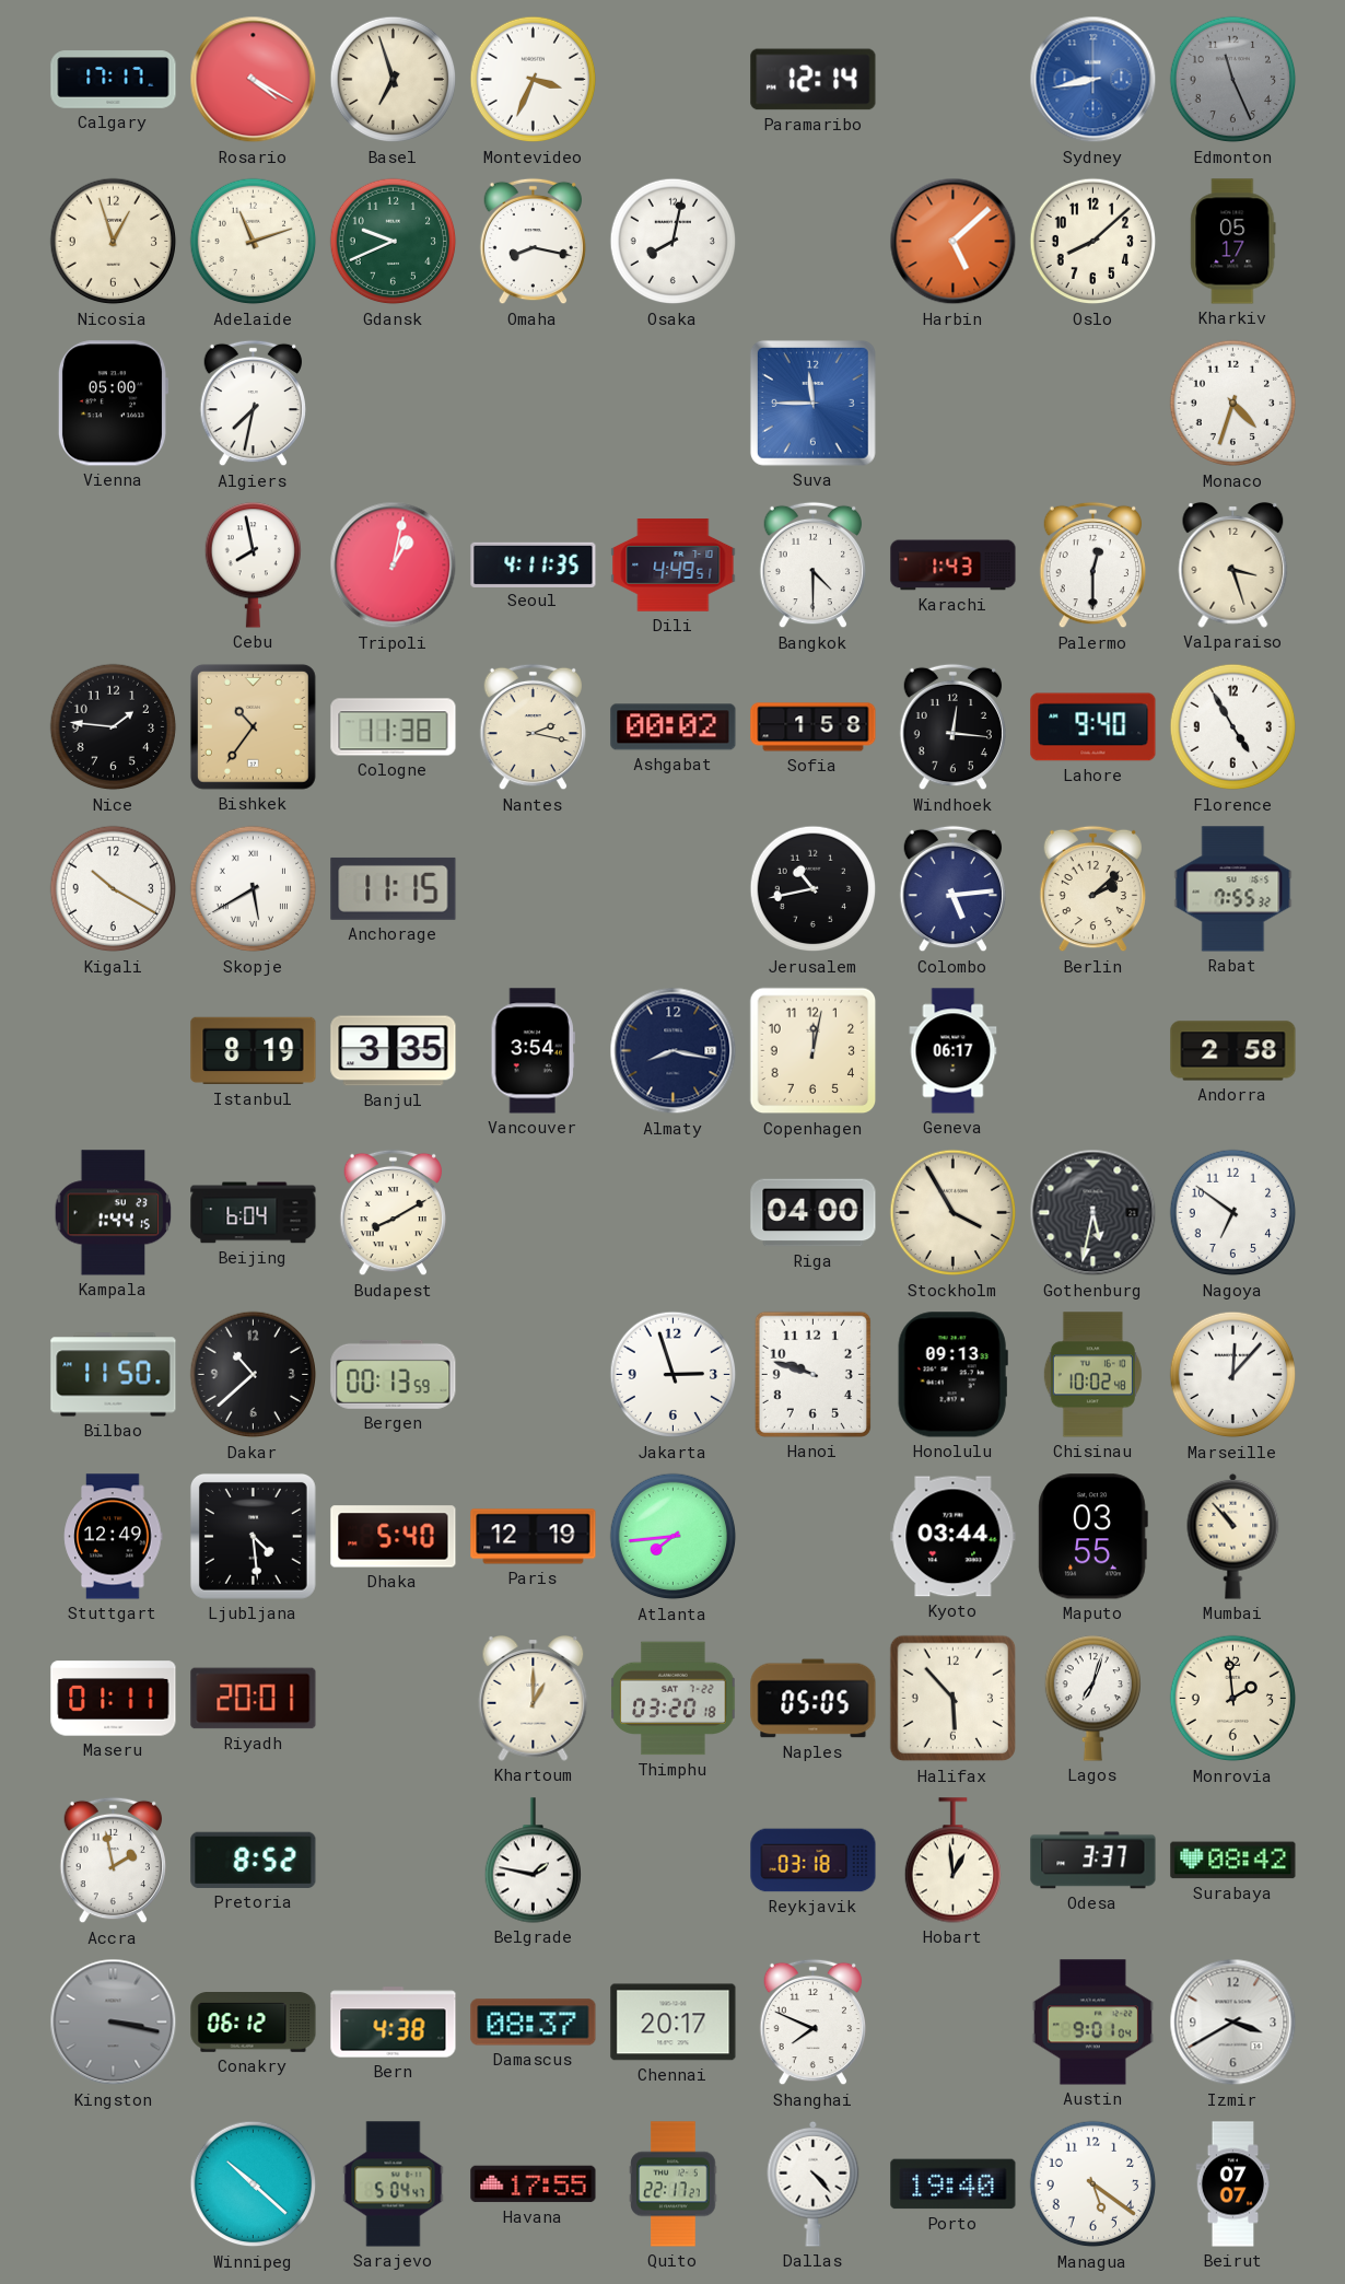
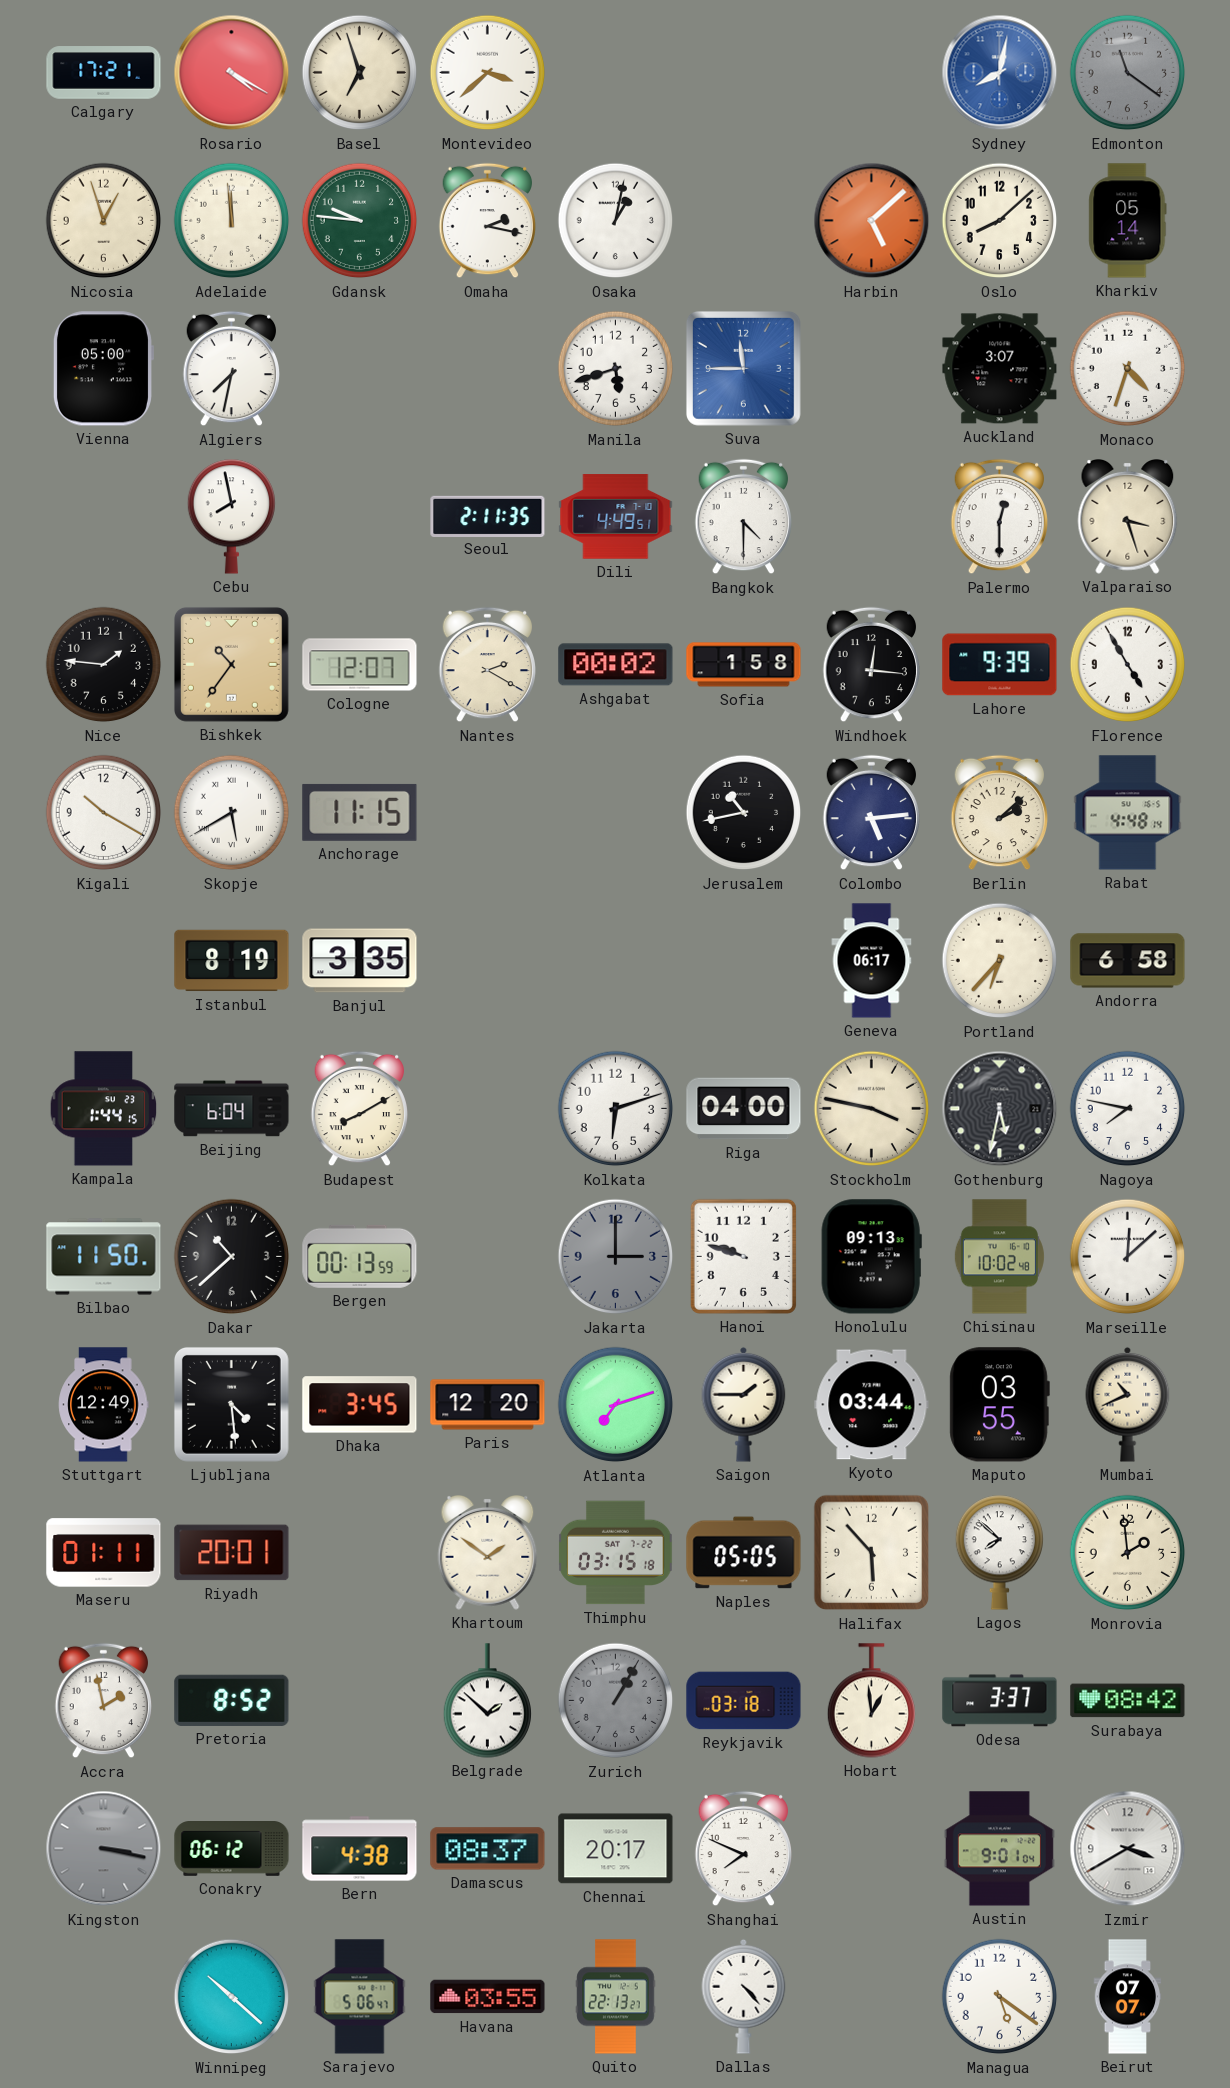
Calgary: 17:17 -> 17:21 (104, 73)
Montevideo: 3:34 -> 3:38 (488, 73)
Paramaribo: 12:14 -> none (814, 80)
Sydney: 8:43 -> 8:02 (1000, 73)
Edmonton: 11:26 -> 11:21 (1128, 73)
Adelaide: 11:12 -> 11:59 (232, 221)
Gdansk: 9:41 -> 9:46 (360, 221)
Omaha: 8:17 -> 2:17 (488, 221)
Osaka: 8:02 -> 1:02 (616, 221)
Kharkiv: 05:17 -> 05:14 (1128, 221)
Manila: none -> 5:42 (616, 369)
Auckland: none -> 3:07 (1000, 369)
Tripoli: 1:02 -> none (394, 566)
Seoul: 4:11 -> 2:11 (488, 516)
Karachi: 1:43 -> none (954, 566)
Cologne: 11:38 -> 12:07 (360, 665)
Nantes: 2:17 -> 2:20 (488, 665)
Lahore: 9:40 -> 9:39 (1000, 665)
Rabat: 7:55 -> 4:48 (1128, 813)
Vancouver: 3:54 -> none (533, 1051)
Almaty: 8:17 -> none (674, 1051)
Copenhagen: 12:02 -> none (814, 1051)
Portland: none -> 6:37 (1000, 961)
Andorra: 2:58 -> 6:58 (1128, 961)
Kolkata: none -> 6:12 (616, 1109)
Stockholm: 3:55 -> 3:47 (872, 1109)
Nagoya: 6:51 -> 7:47 (1128, 1109)
Jakarta: 2:57 -> 3:00 (616, 1257)
Jakarta dial: white -> grey (616, 1257)
Marseille: 12:07 -> 12:08 (1128, 1257)
Dhaka: 5:40 -> 3:45 (360, 1405)
Paris: 12:19 -> 12:20 (488, 1405)
Atlanta: 7:44 -> 7:12 (616, 1405)
Saigon: none -> 1:45 (744, 1404)
Mumbai: 10:53 -> 10:41 (1128, 1404)
Khartoum: 1:00 -> 1:51 (488, 1553)
Thimphu: 03:20 -> 03:15 (616, 1553)
Lagos: 7:03 -> 7:52 (999, 1553)
Belgrade: 1:47 -> 1:52 (487, 1701)
Zurich: none -> 1:05 (616, 1701)
Sarajevo: 5:04 -> 5:06 (360, 1997)
Havana: 17:55 -> 03:55 (488, 1997)
Quito: 22:17 -> 22:13 (616, 1997)
Porto: 19:40 -> none (954, 2184)
